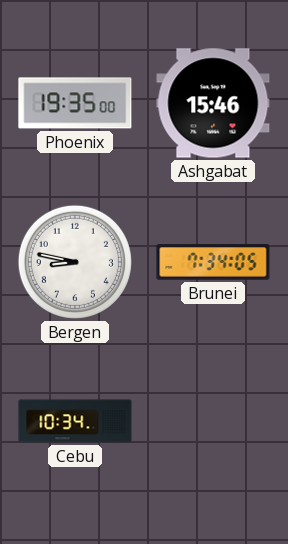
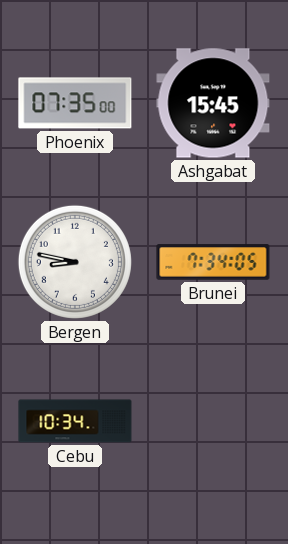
Phoenix: 19:35 -> 07:35 (75, 103)
Ashgabat: 15:46 -> 15:45 (213, 103)
